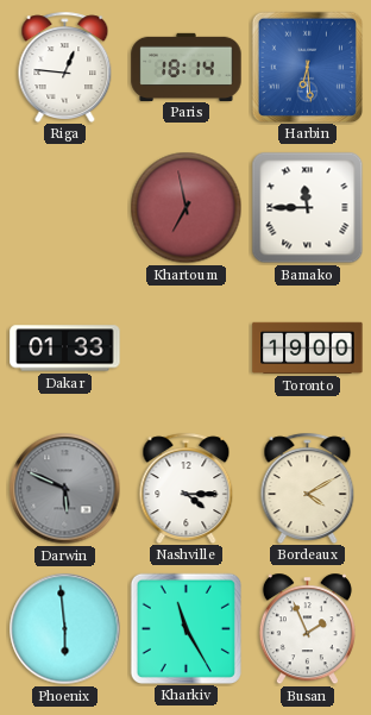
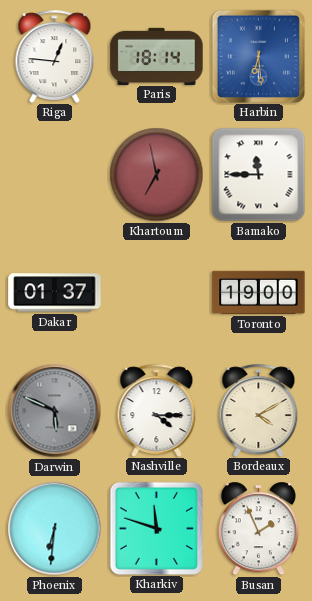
Dakar: 01:33 -> 01:37 (55, 293)
Phoenix: 5:59 -> 6:31 (55, 529)
Kharkiv: 11:25 -> 11:48 (156, 528)
